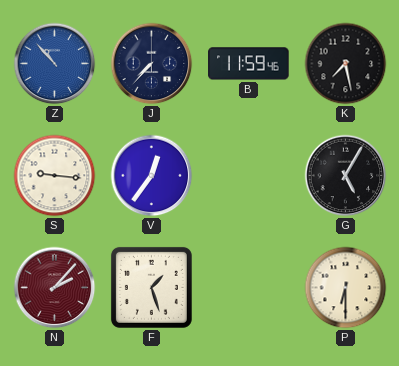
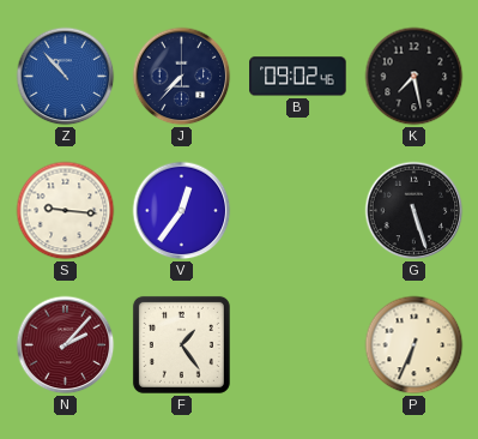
B: 11:59 -> 09:02 (298, 77)
G: 5:05 -> 5:27 (415, 211)
F: 1:27 -> 1:24 (181, 344)
P: 6:30 -> 6:34 (415, 345)
